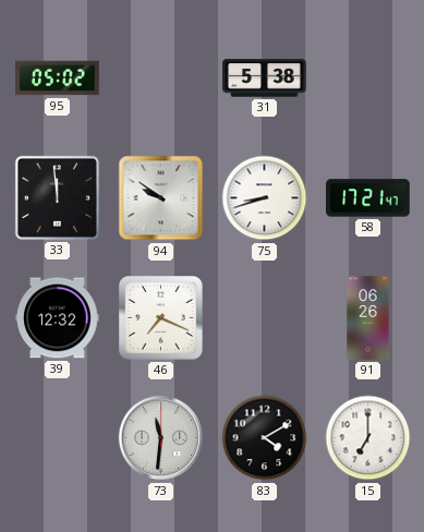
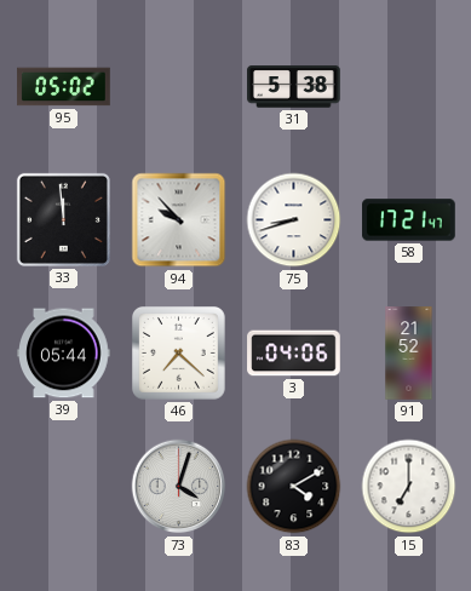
94: 9:51 -> 9:53 (179, 220)
39: 12:32 -> 05:44 (64, 354)
46: 7:19 -> 7:22 (179, 354)
3: none -> 04:06 (294, 354)
91: 06:26 -> 21:52 (409, 354)
73: 11:31 -> 4:03 (179, 487)
